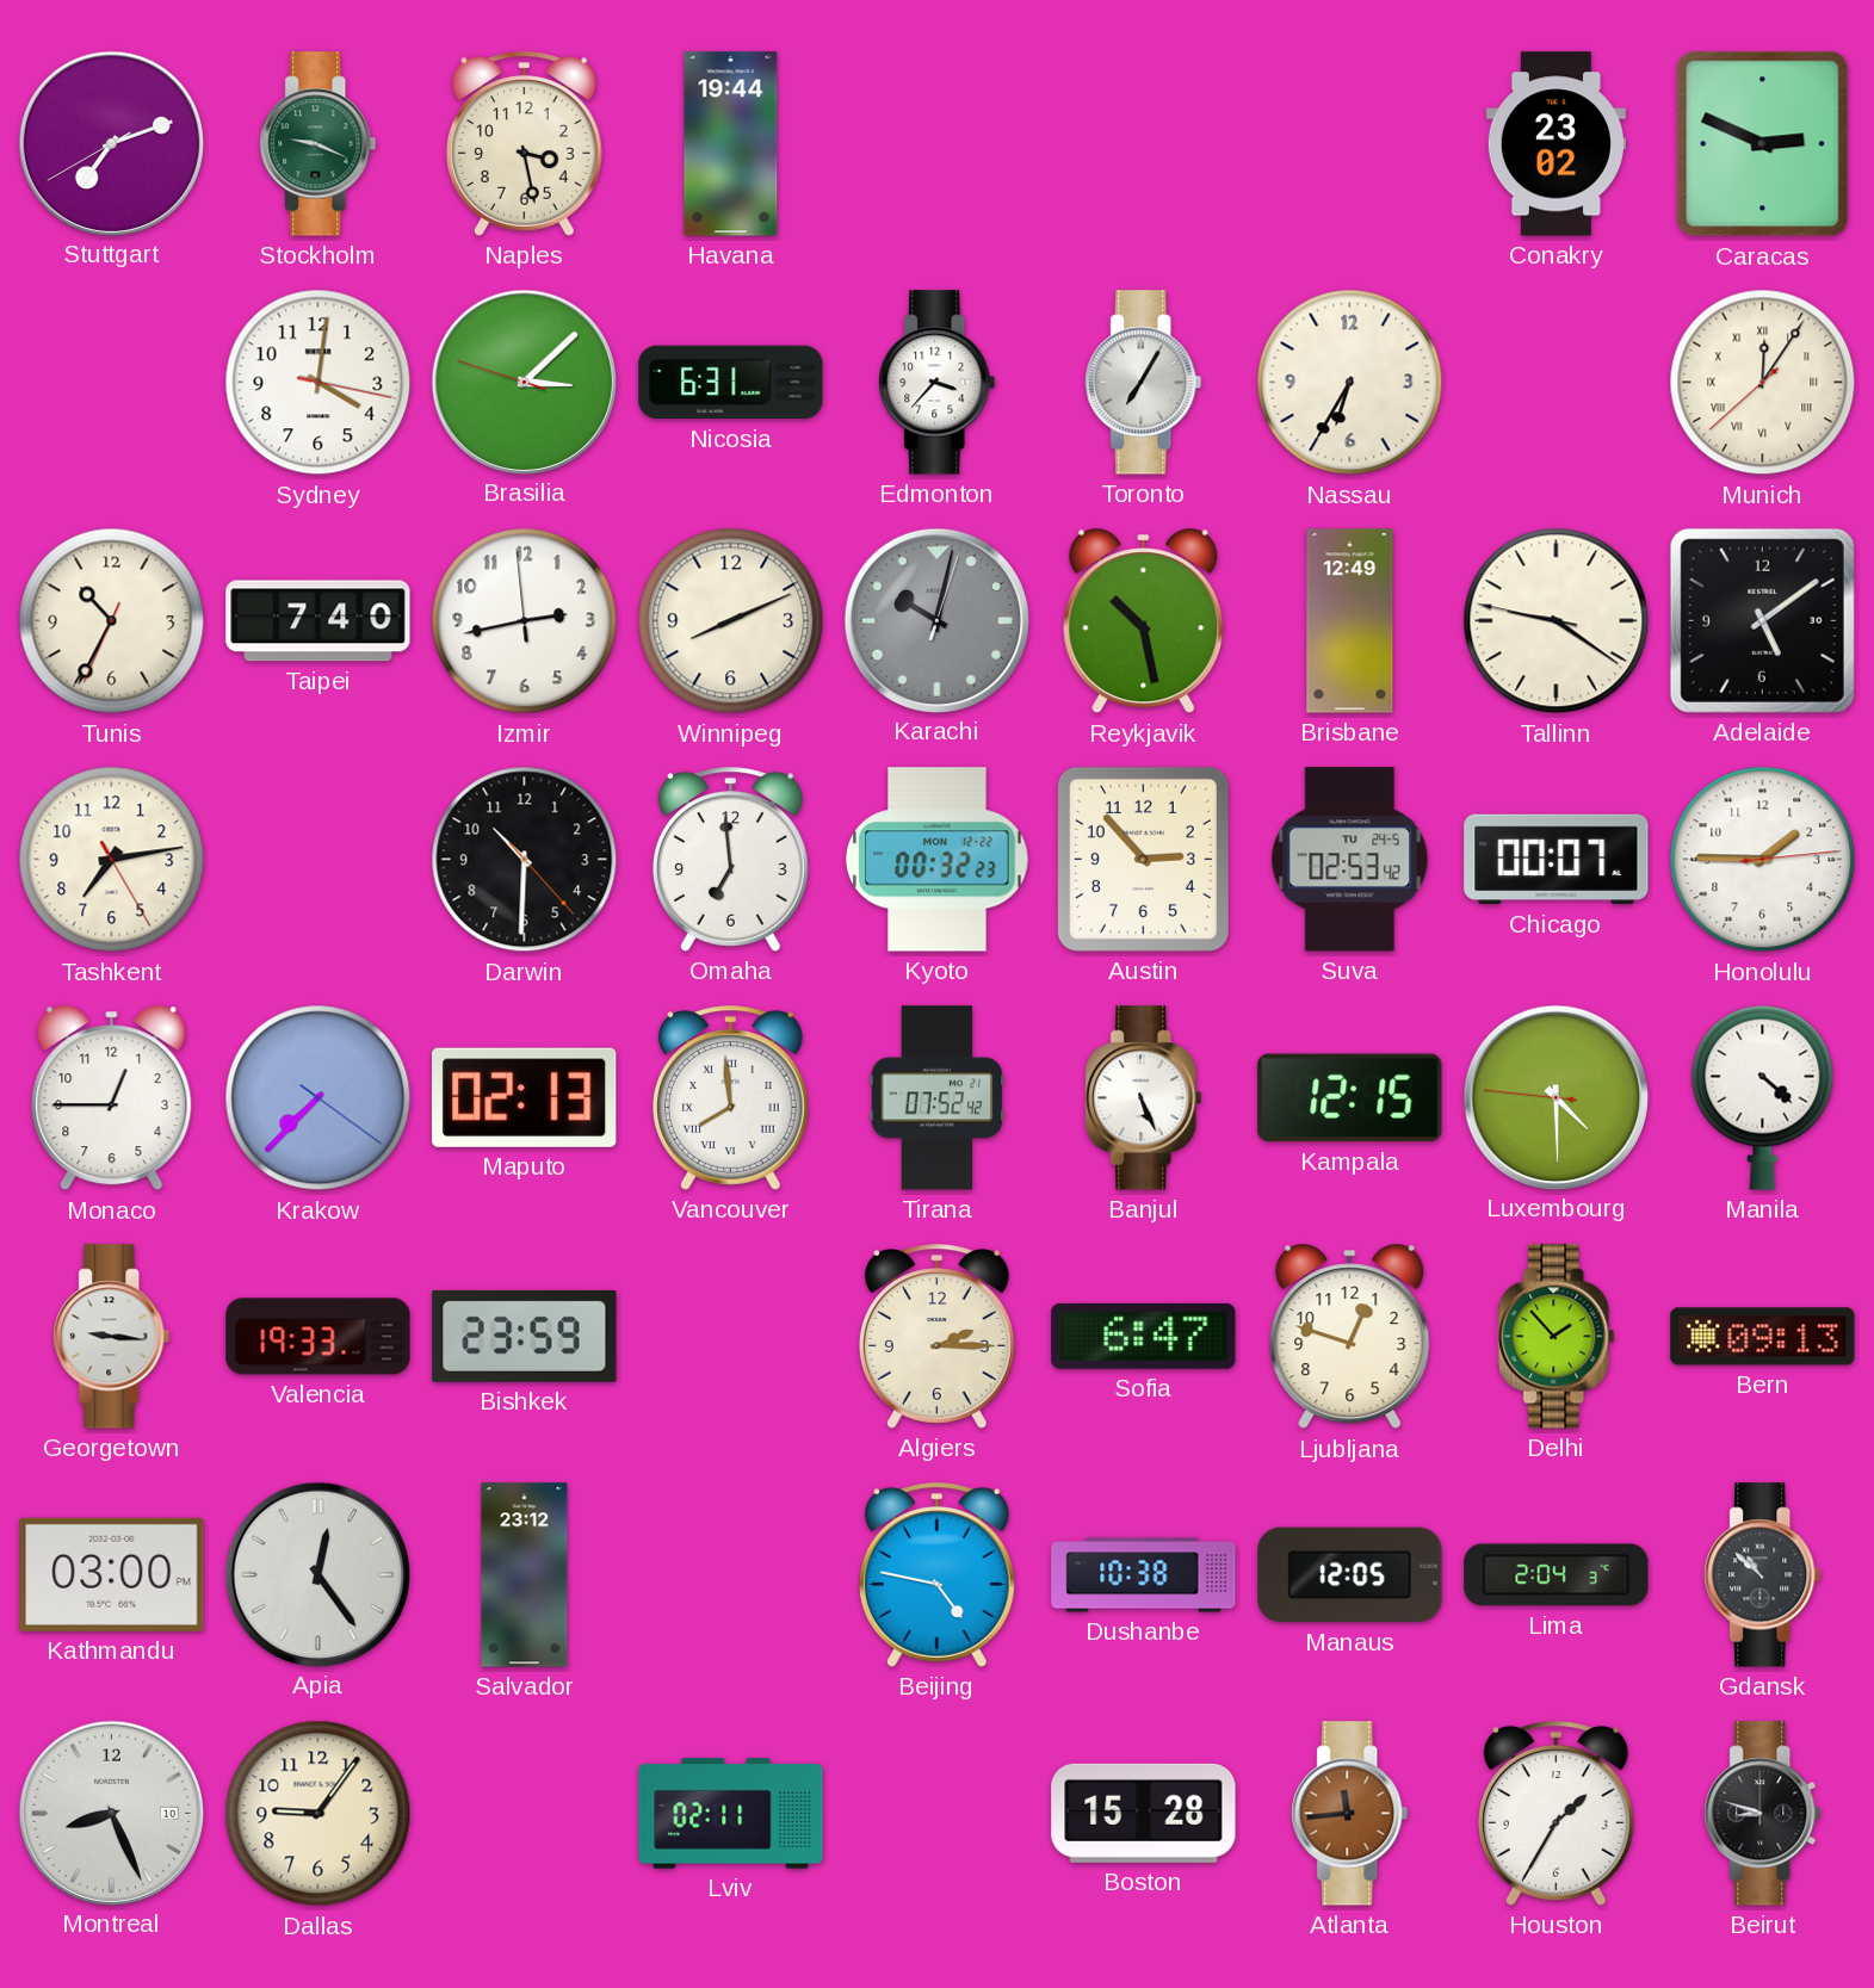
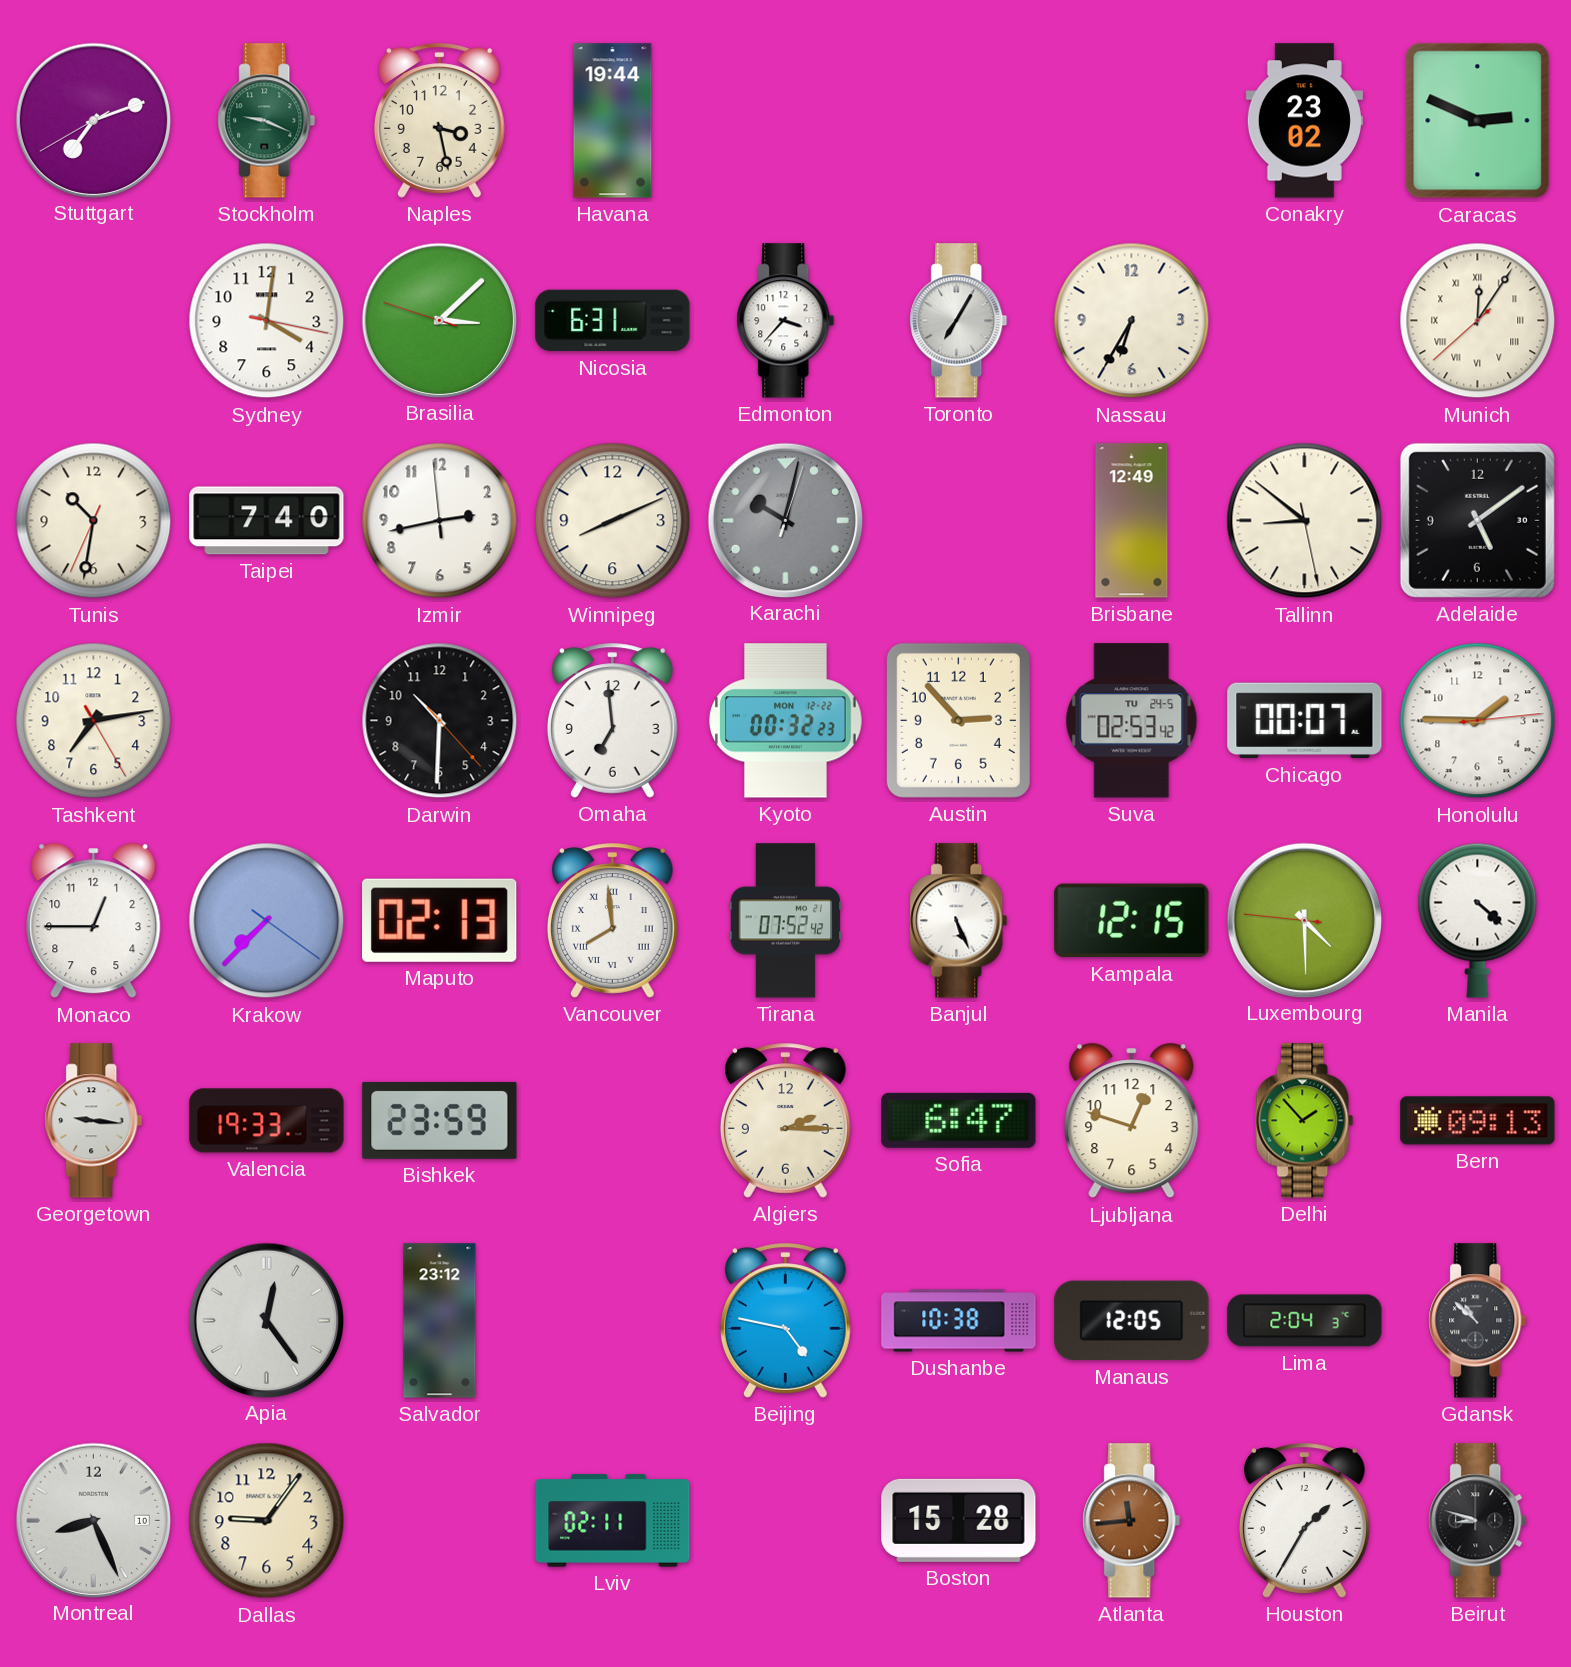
Tunis: 10:34 -> 10:31 (94, 521)
Reykjavik: 10:28 -> none (1144, 621)
Tallinn: 9:20 -> 8:51 (1305, 521)
Kathmandu: 03:00 -> none (112, 1574)
